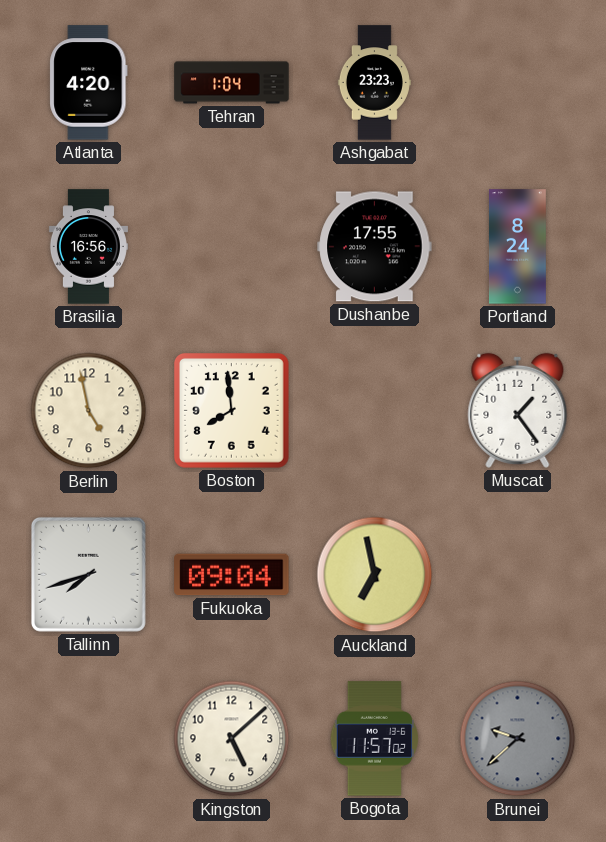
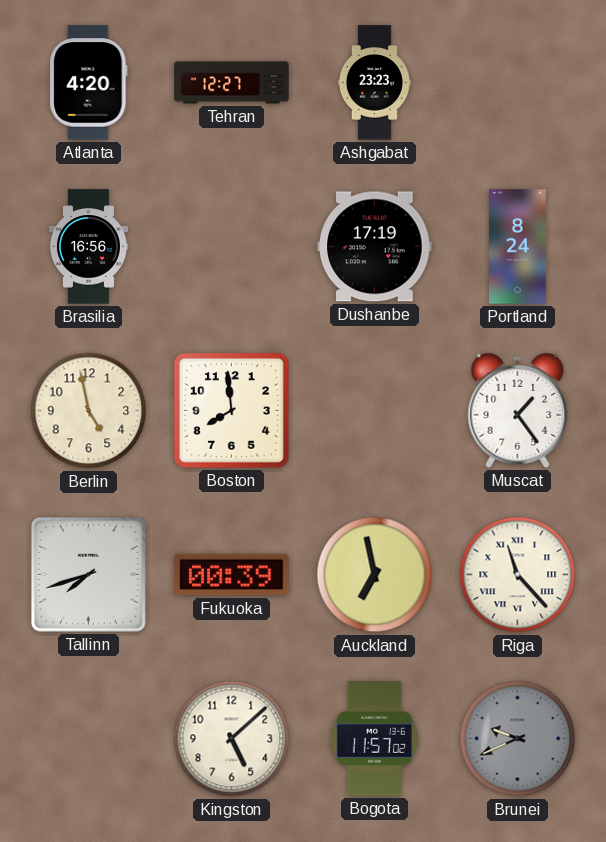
Tehran: 1:04 -> 12:27 (232, 83)
Dushanbe: 17:55 -> 17:19 (375, 247)
Fukuoka: 09:04 -> 00:39 (232, 575)
Riga: none -> 11:23 (518, 575)
Brunei: 9:38 -> 9:41 (518, 739)
